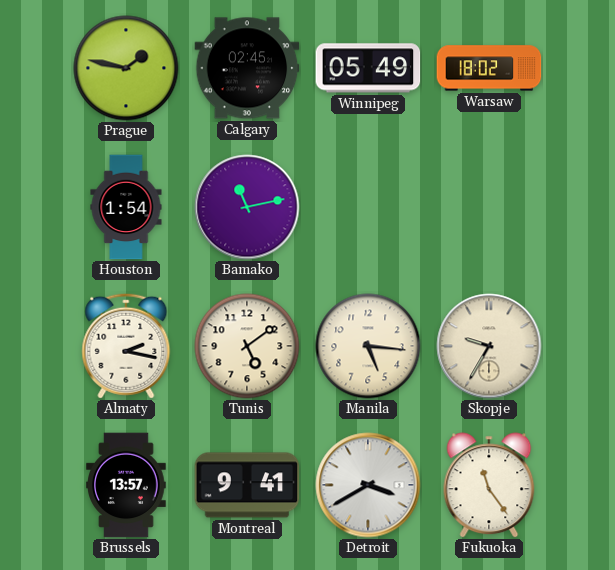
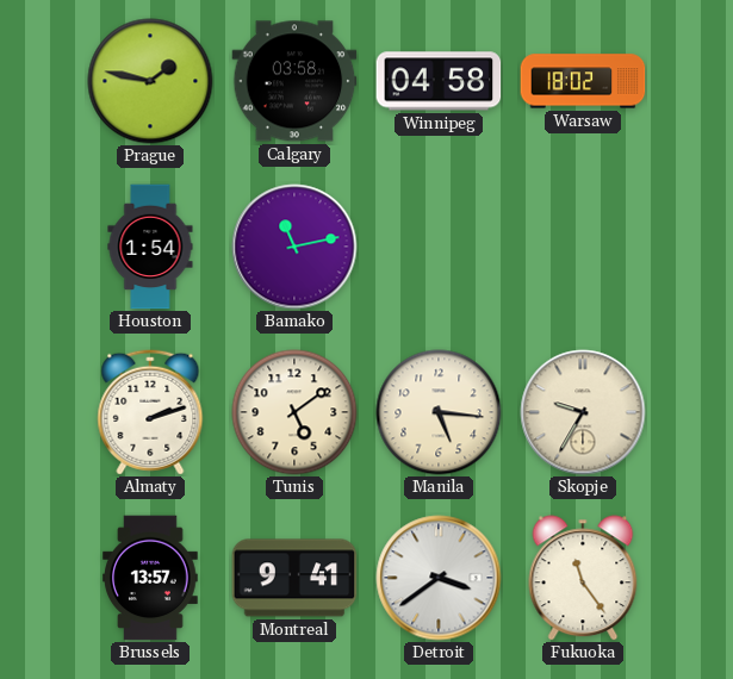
Calgary: 02:45 -> 03:58 (294, 81)
Winnipeg: 05:49 -> 04:58 (439, 81)
Almaty: 2:17 -> 2:12 (150, 412)
Detroit: 3:40 -> 3:39 (439, 578)
